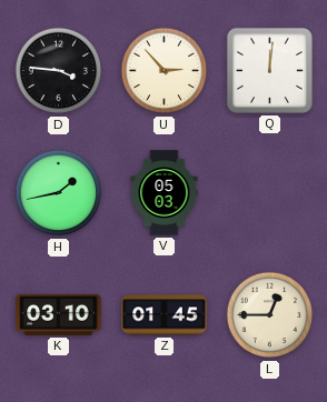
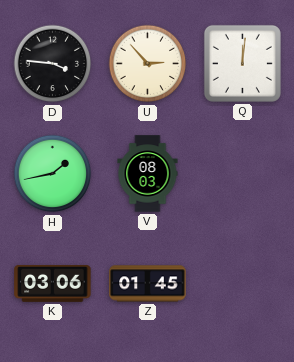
V: 05:03 -> 08:03 (148, 174)
K: 03:10 -> 03:06 (53, 284)
L: 12:45 -> none (270, 315)
